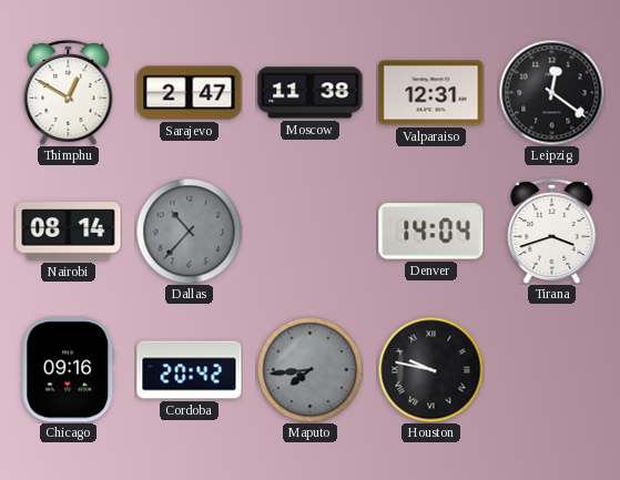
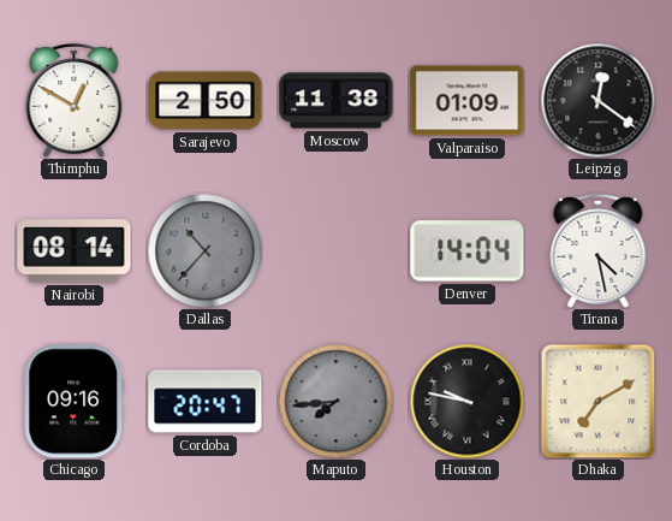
Sarajevo: 2:47 -> 2:50 (206, 101)
Valparaiso: 12:31 -> 01:09 (468, 101)
Tirana: 3:42 -> 4:28 (599, 251)
Cordoba: 20:42 -> 20:47 (206, 402)
Dhaka: none -> 7:10 (597, 401)
